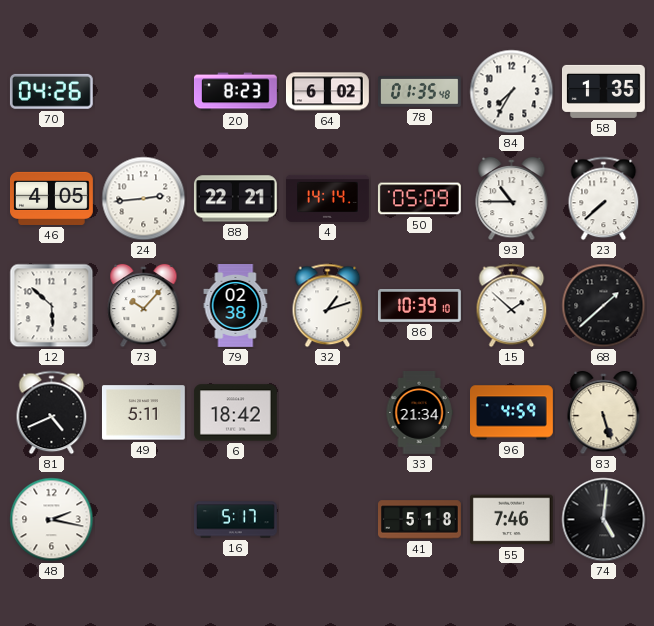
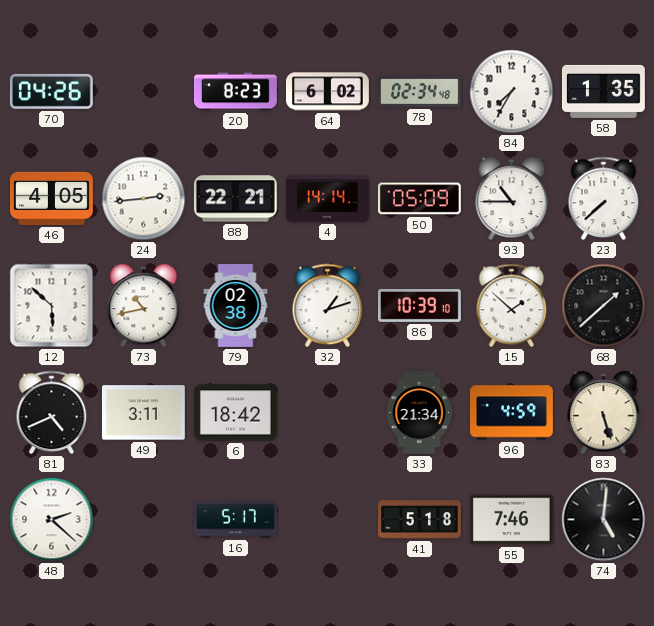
78: 01:35 -> 02:34 (419, 92)
73: 10:07 -> 10:43 (144, 306)
49: 5:11 -> 3:11 (143, 413)
48: 2:17 -> 2:22 (52, 520)
